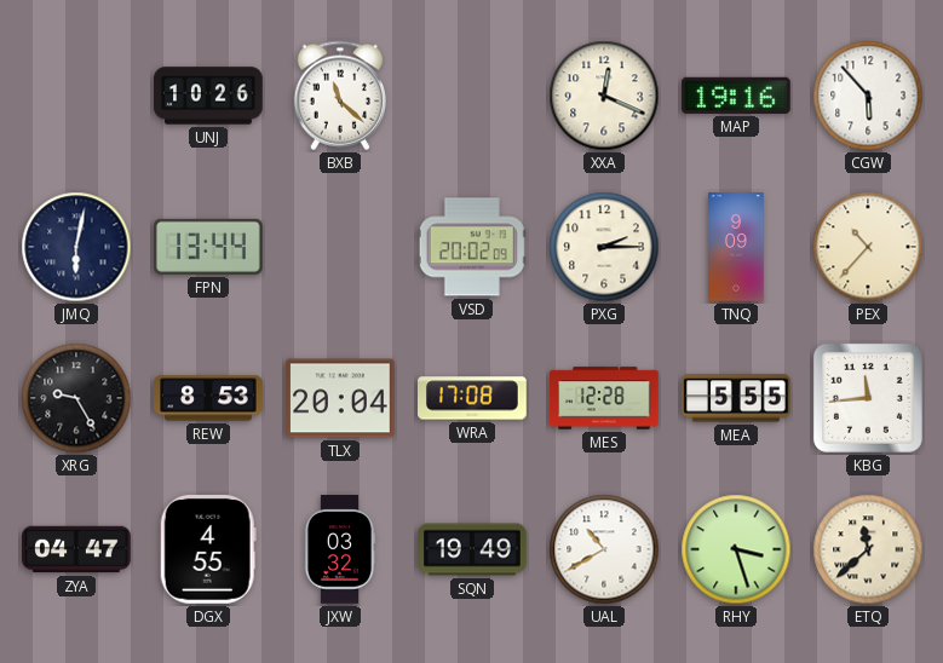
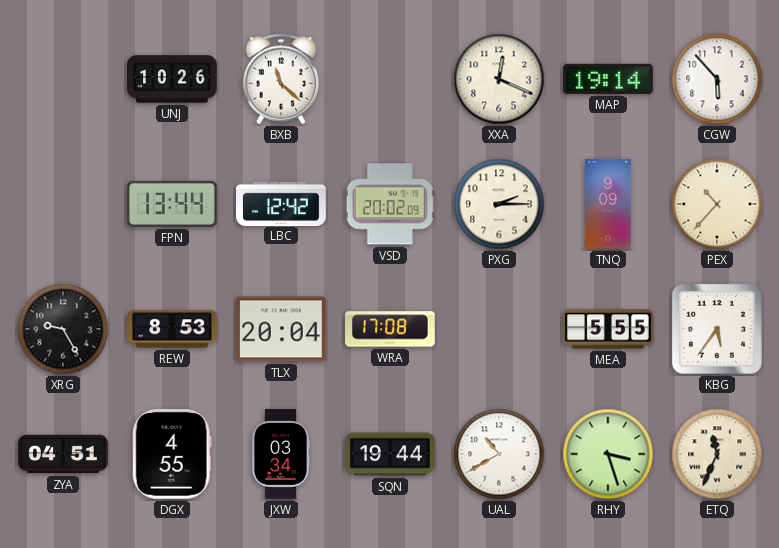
MAP: 19:16 -> 19:14 (609, 79)
JMQ: 6:02 -> none (76, 247)
LBC: none -> 12:42 (281, 203)
MES: 12:28 -> none (604, 398)
KBG: 11:44 -> 5:36 (717, 329)
ZYA: 04:47 -> 04:51 (63, 454)
JXW: 03:32 -> 03:34 (281, 454)
SQN: 19:49 -> 19:44 (390, 454)
ETQ: 11:38 -> 11:34 (717, 454)
